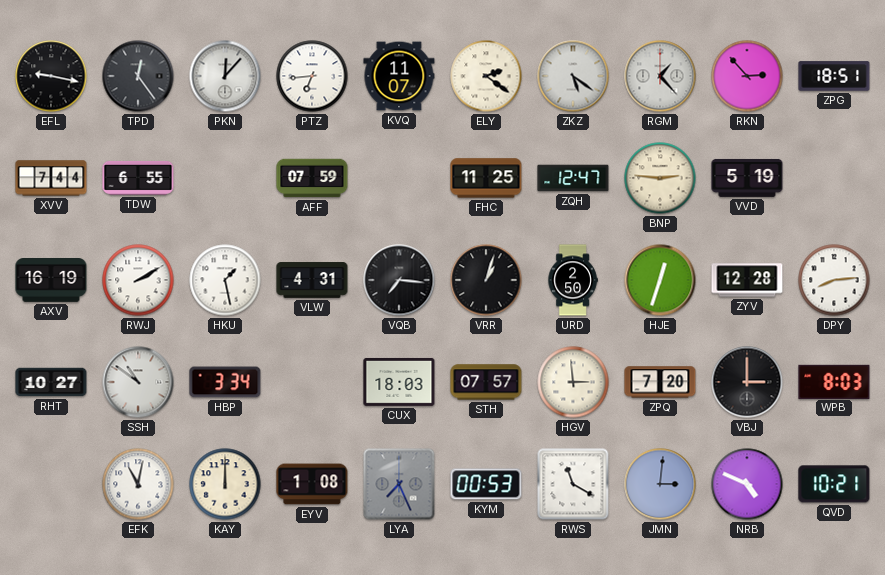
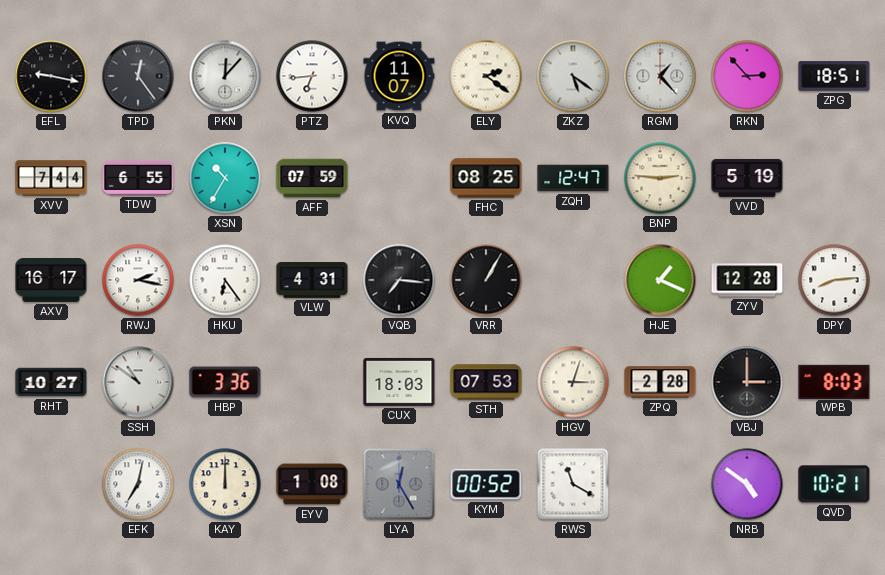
XSN: none -> 10:35 (225, 178)
FHC: 11:25 -> 08:25 (486, 178)
AXV: 16:19 -> 16:17 (51, 281)
RWJ: 2:10 -> 2:17 (138, 280)
HKU: 1:28 -> 6:24 (225, 280)
VRR: 1:03 -> 1:05 (486, 280)
URD: 2:50 -> none (573, 280)
HJE: 12:33 -> 1:19 (660, 280)
HBP: 3:34 -> 3:36 (225, 382)
STH: 07:57 -> 07:53 (486, 382)
HGV: 2:59 -> 3:03 (573, 382)
ZPQ: 7:20 -> 2:28 (660, 382)
EFK: 11:02 -> 7:02 (138, 484)
LYA: 7:26 -> 12:25 (399, 484)
KYM: 00:53 -> 00:52 (486, 484)
JMN: 3:01 -> none (660, 484)
NRB: 4:49 -> 4:51 (747, 484)
